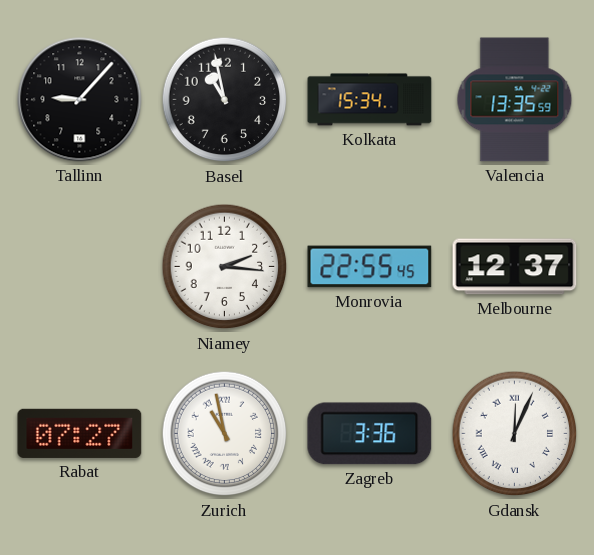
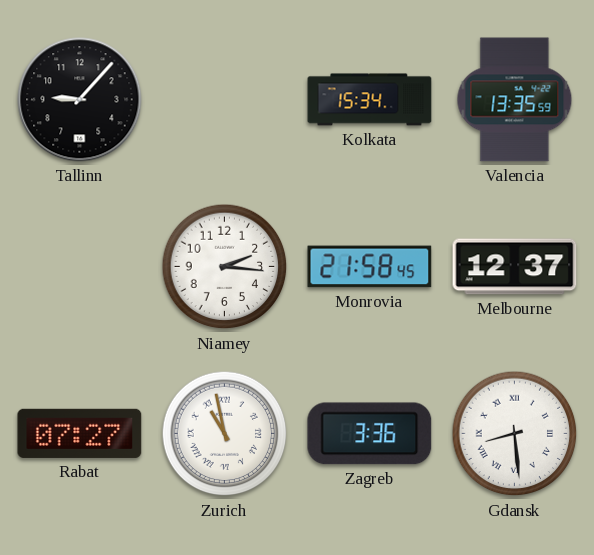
Basel: 10:58 -> none (225, 100)
Monrovia: 22:55 -> 21:58 (370, 267)
Gdansk: 12:04 -> 8:29 (515, 434)
